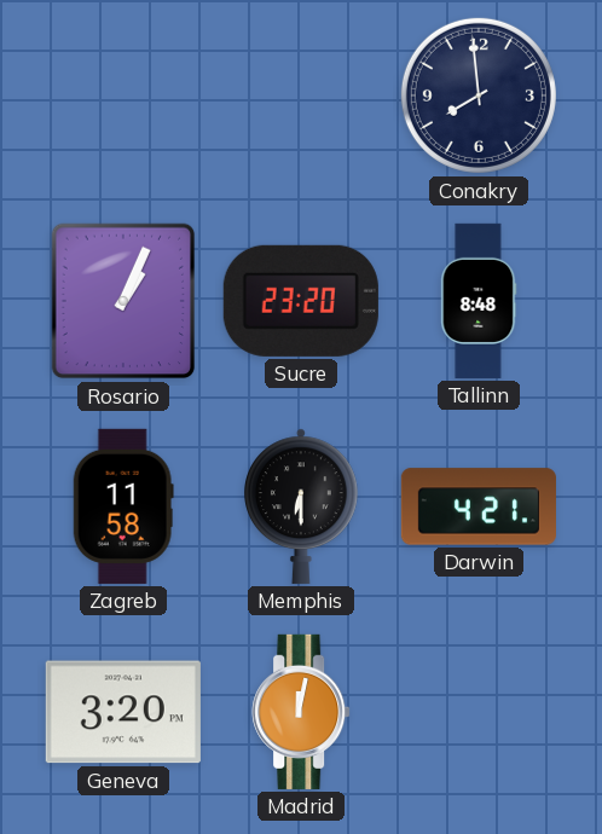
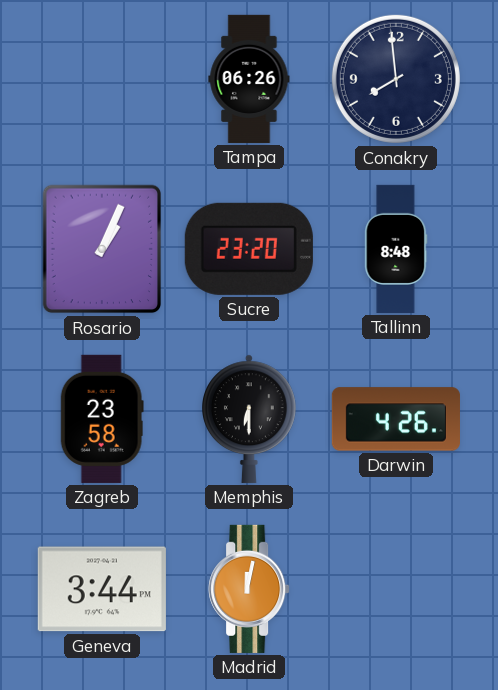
Tampa: none -> 06:26 (249, 79)
Zagreb: 11:58 -> 23:58 (102, 419)
Darwin: 4:21 -> 4:26 (396, 419)
Geneva: 3:20 -> 3:44 (102, 589)
